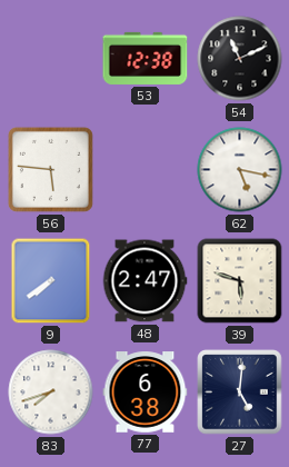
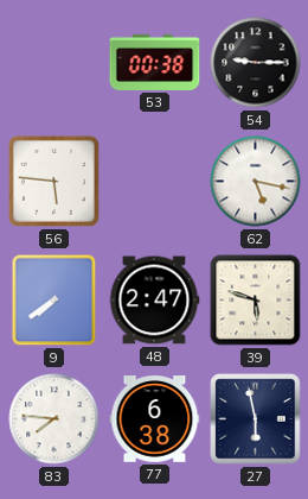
53: 12:38 -> 00:38 (155, 62)
54: 11:11 -> 9:15 (256, 63)
83: 7:42 -> 7:46 (54, 419)
27: 5:01 -> 5:58 (256, 419)
